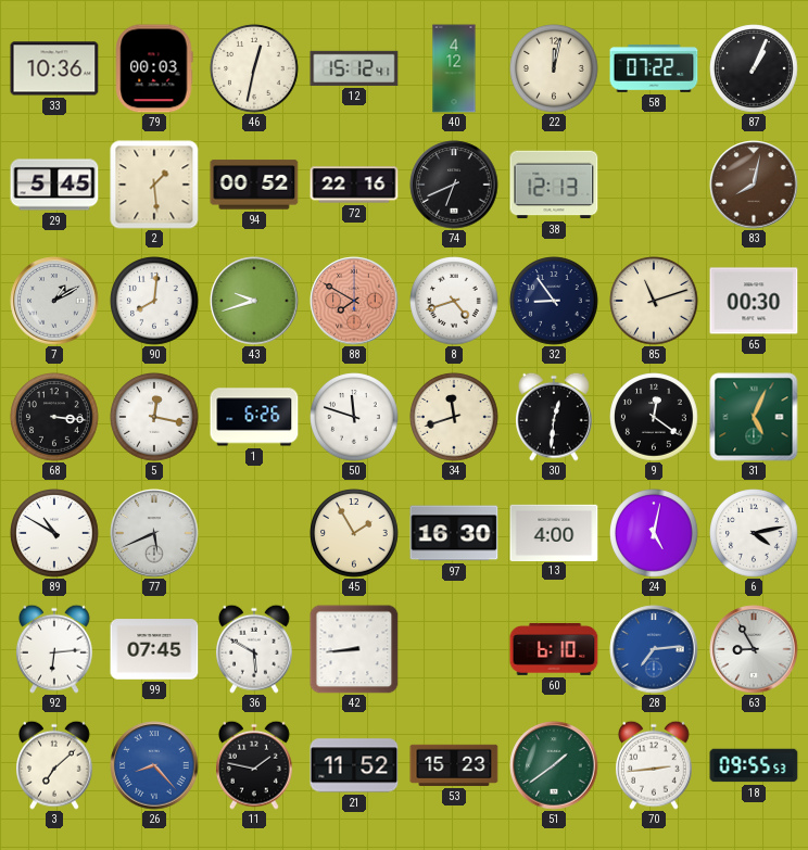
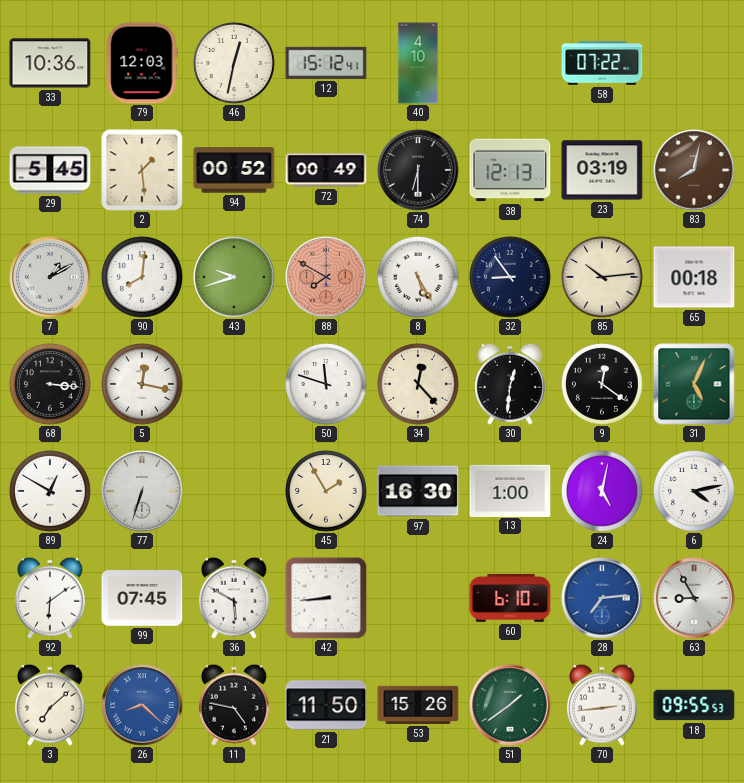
79: 00:03 -> 12:03 (142, 63)
40: 4:12 -> 4:10 (418, 63)
22: 12:02 -> none (554, 68)
87: 1:04 -> none (754, 68)
72: 22:16 -> 00:49 (326, 170)
74: 6:41 -> 6:30 (418, 170)
23: none -> 03:19 (602, 170)
8: 4:42 -> 5:25 (418, 277)
85: 11:12 -> 10:14 (602, 277)
65: 00:30 -> 00:18 (694, 277)
1: 6:26 -> none (254, 417)
34: 11:42 -> 12:23 (418, 384)
89: 10:50 -> 12:50 (50, 491)
77: 5:41 -> 6:33 (142, 491)
13: 4:00 -> 1:00 (510, 490)
92: 6:14 -> 6:09 (51, 598)
26: 8:23 -> 8:22 (142, 705)
11: 1:47 -> 4:47 (235, 705)
21: 11:52 -> 11:50 (326, 705)
53: 15:23 -> 15:26 (418, 705)
